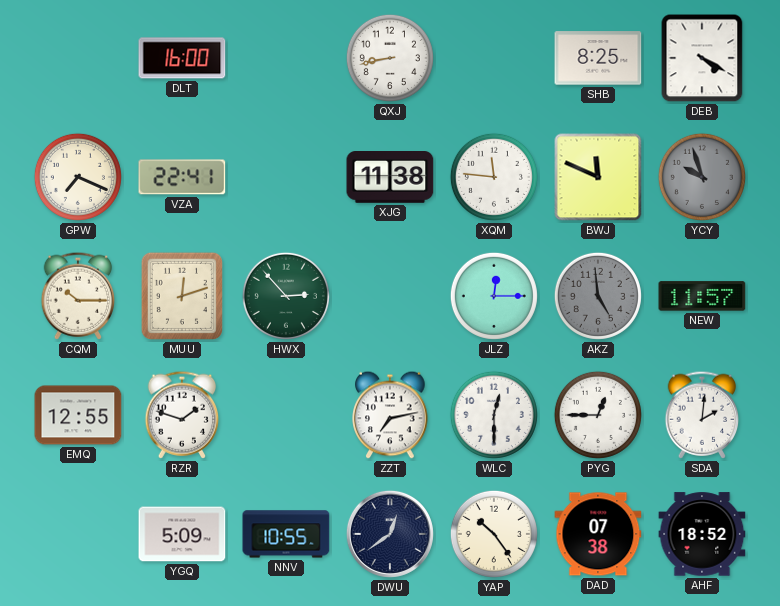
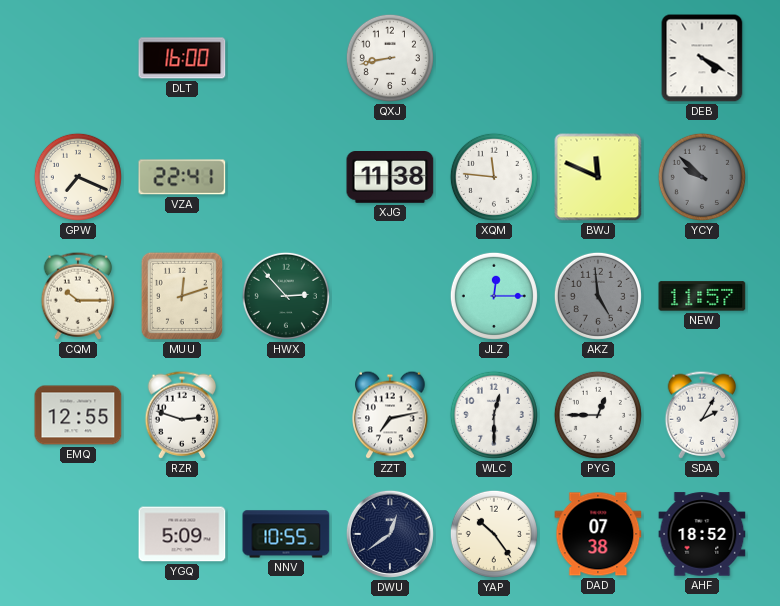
SHB: 8:25 -> none (598, 58)
YCY: 9:57 -> 9:52 (702, 177)
RZR: 1:48 -> 2:48 (182, 415)
SDA: 2:01 -> 2:05 (702, 415)
